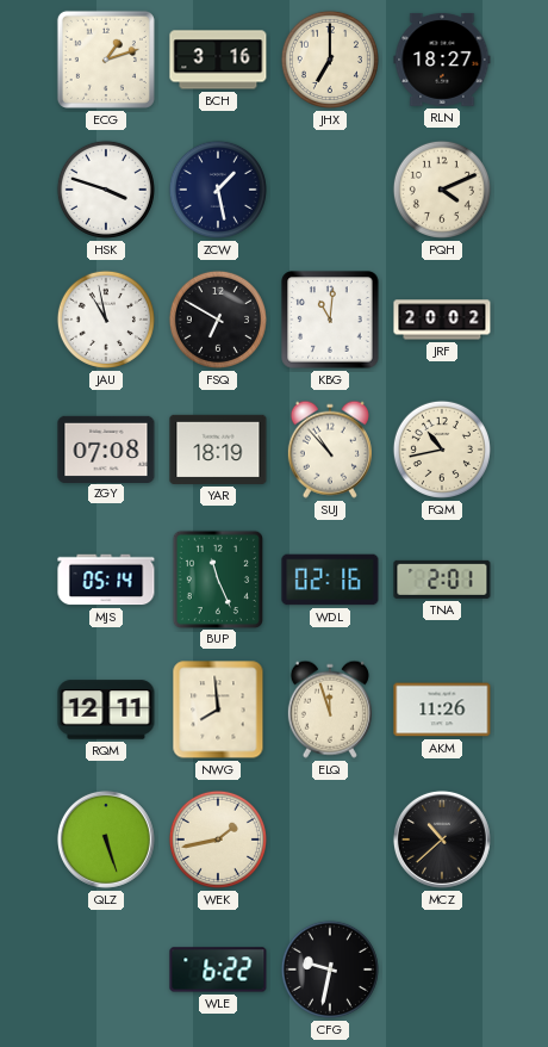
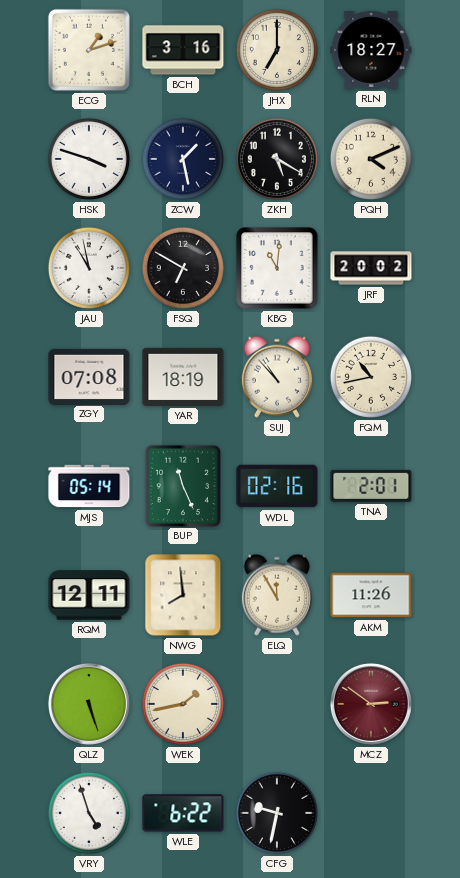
ZKH: none -> 5:20 (277, 159)
ELQ: 11:57 -> 11:55 (277, 595)
MCZ: 10:38 -> 2:51 (371, 704)
MCZ dial: black -> burgundy (371, 704)
VRY: none -> 4:57 (89, 813)
